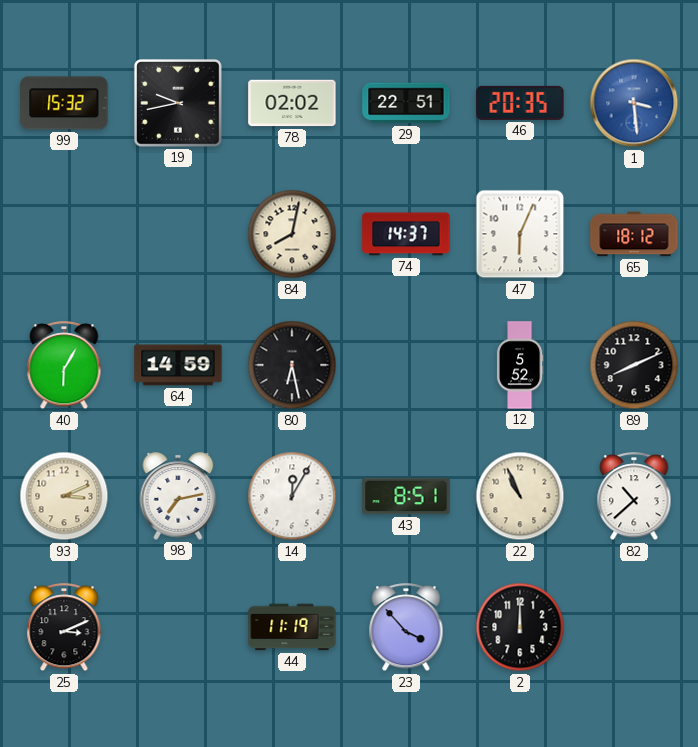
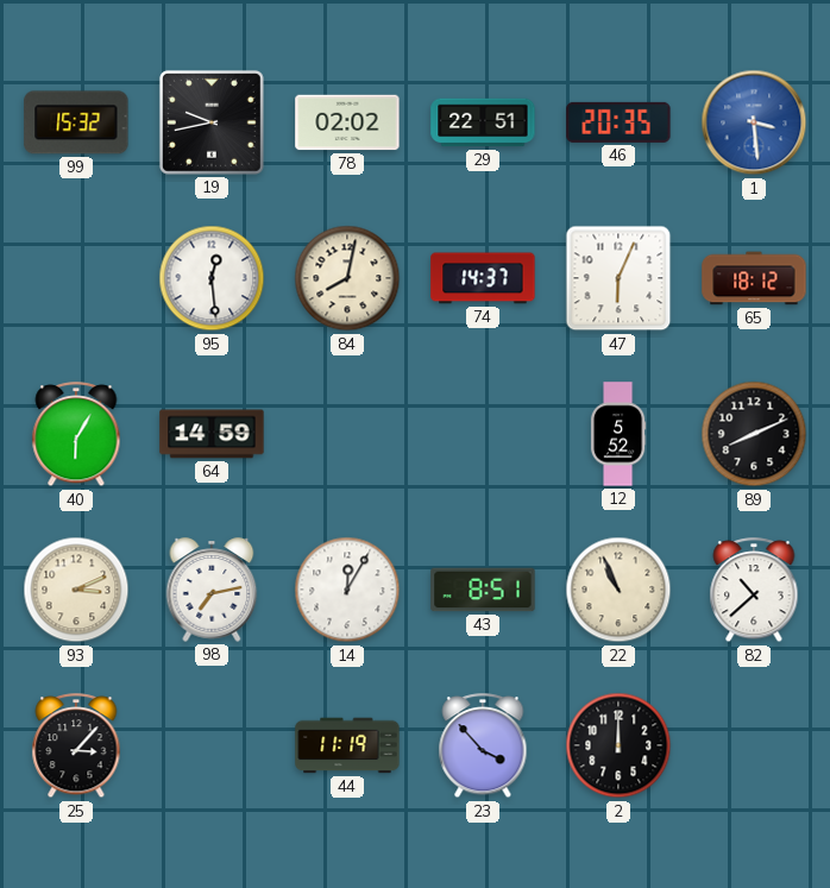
95: none -> 12:29 (212, 278)
80: 6:28 -> none (292, 365)
25: 3:11 -> 3:07 (76, 747)
